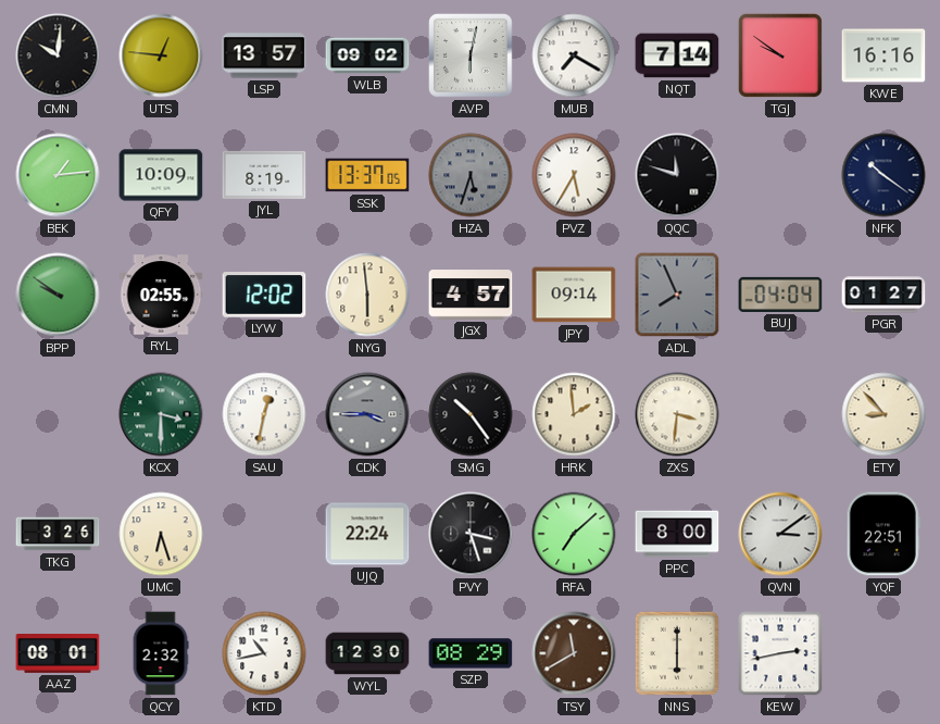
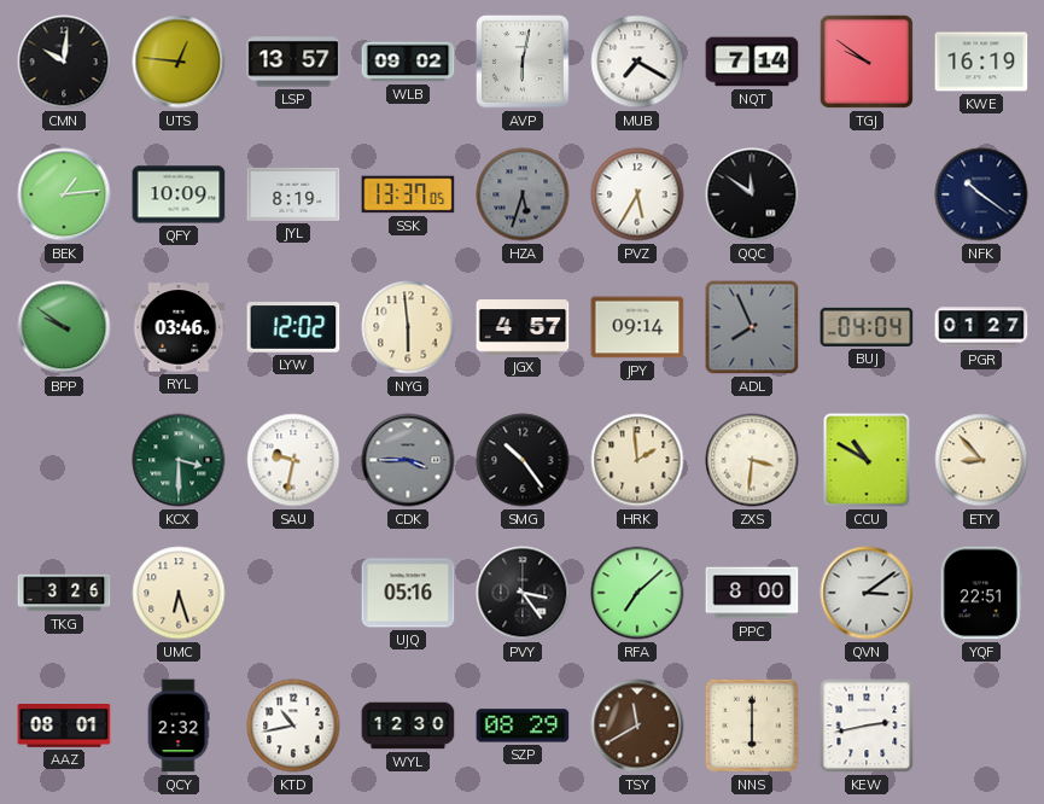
KWE: 16:16 -> 16:19 (981, 62)
QQC: 11:48 -> 11:51 (752, 194)
RYL: 02:55 -> 03:46 (179, 327)
SAU: 12:32 -> 9:32 (293, 460)
CCU: none -> 10:50 (867, 460)
UJQ: 22:24 -> 05:16 (408, 593)
PVY: 3:27 -> 3:24 (523, 593)
